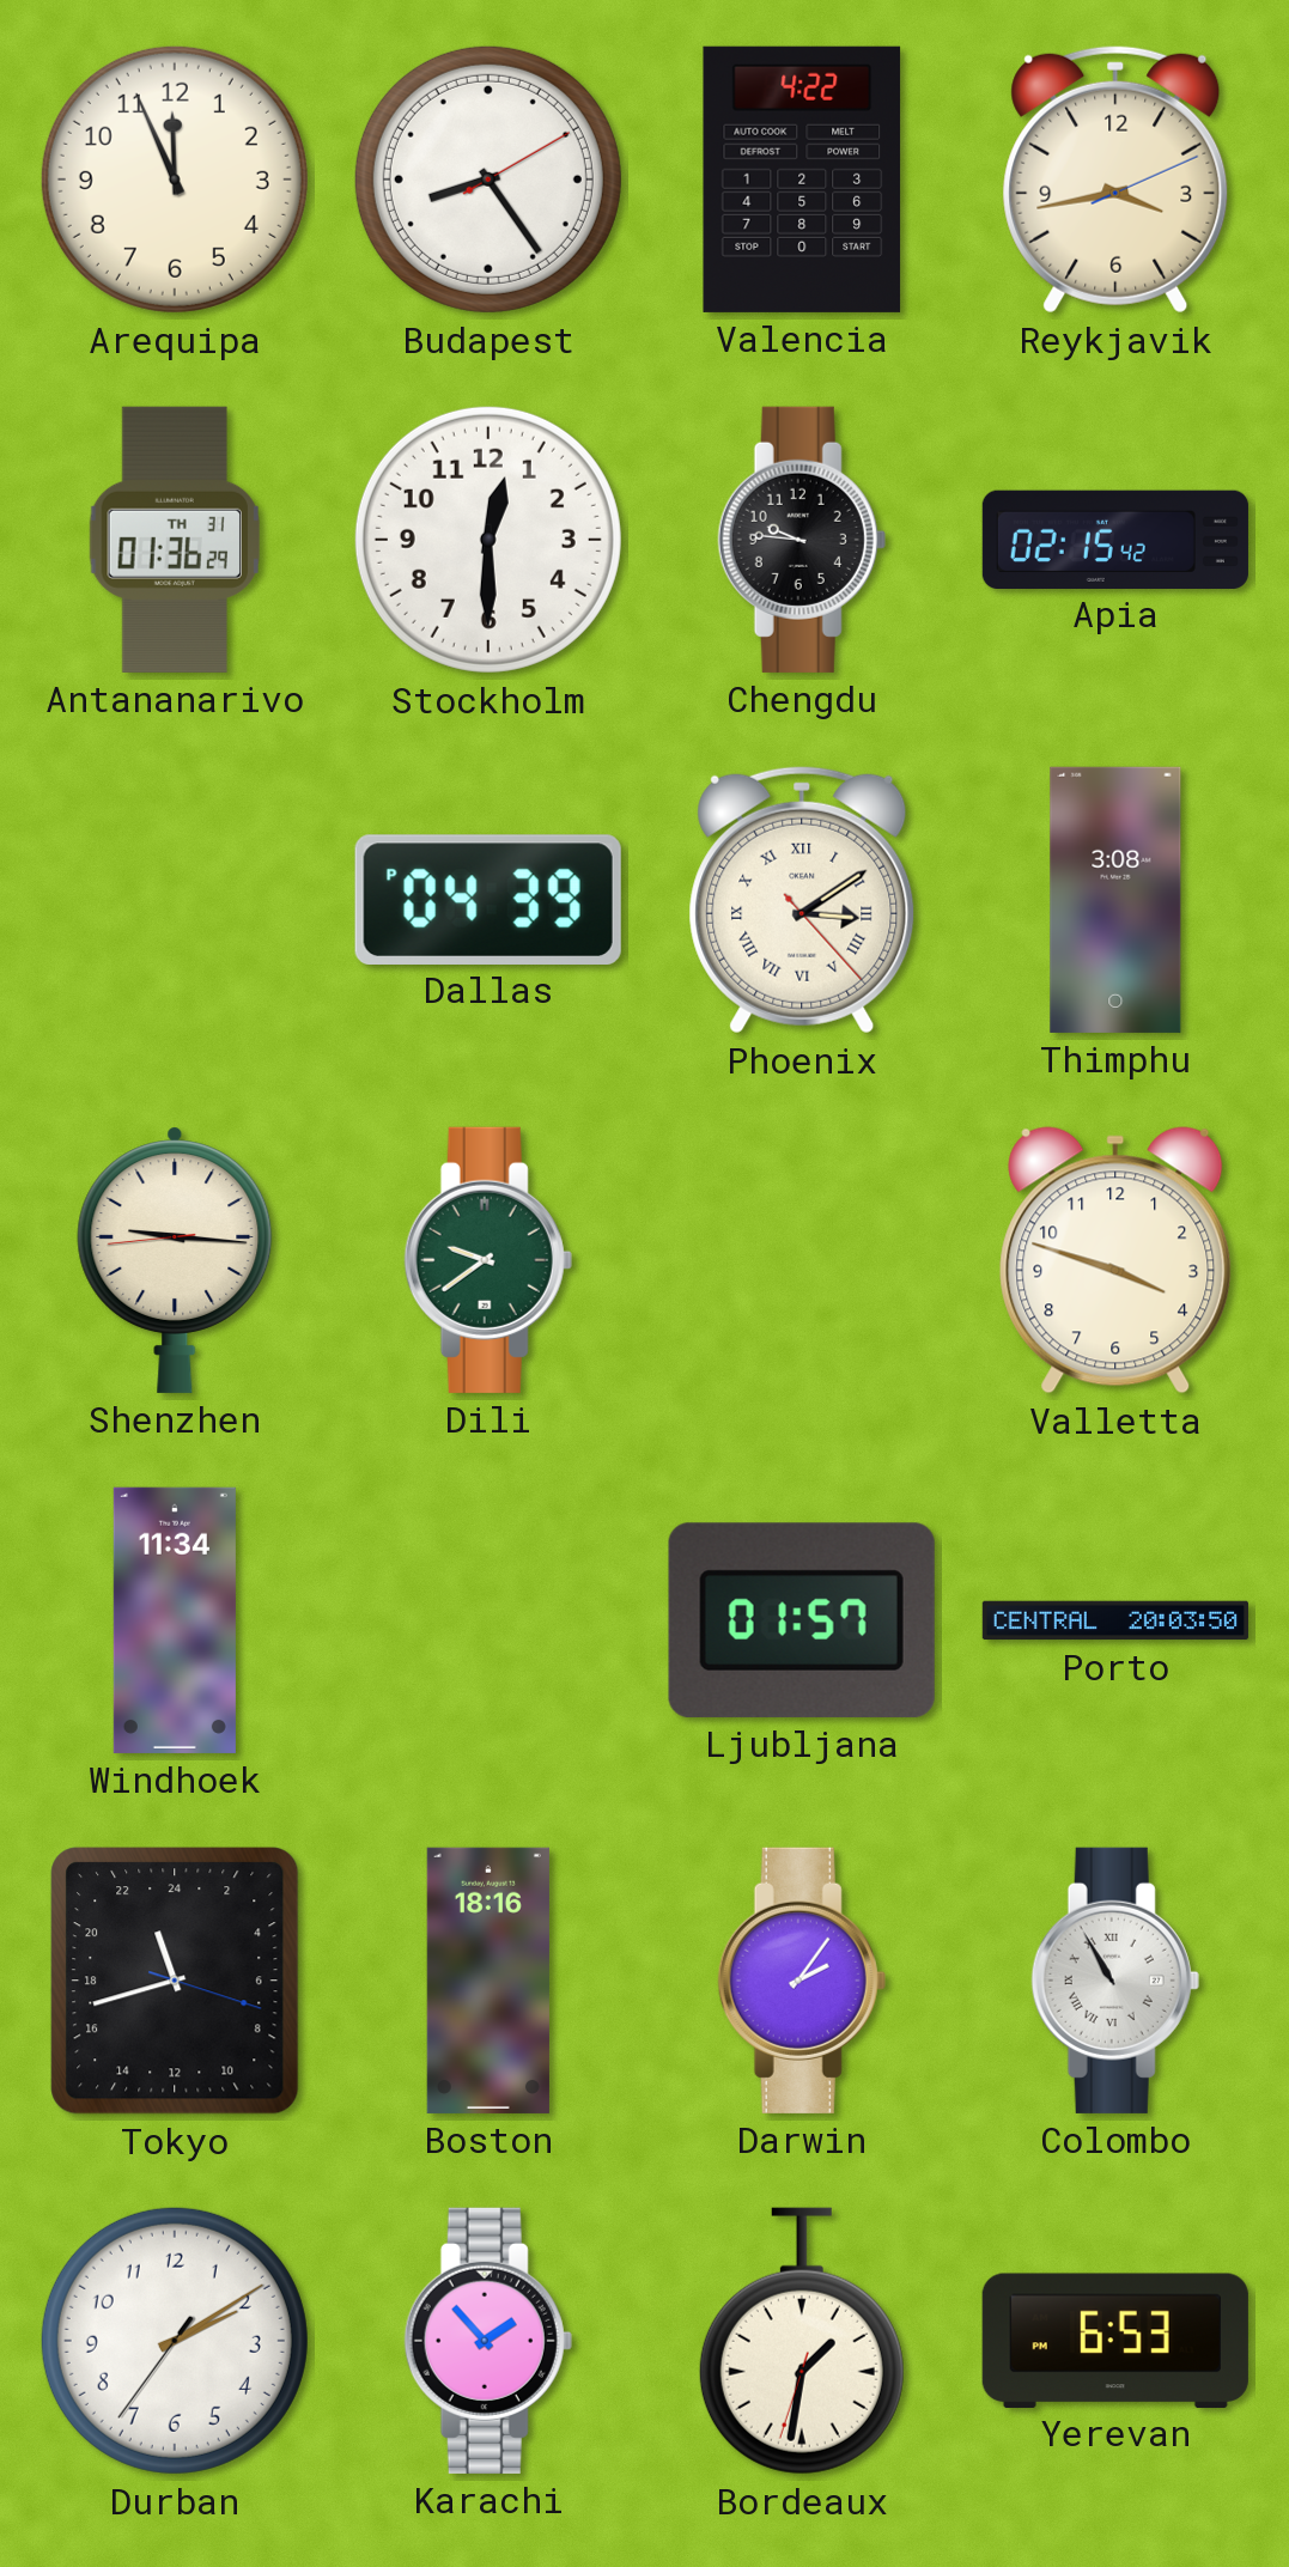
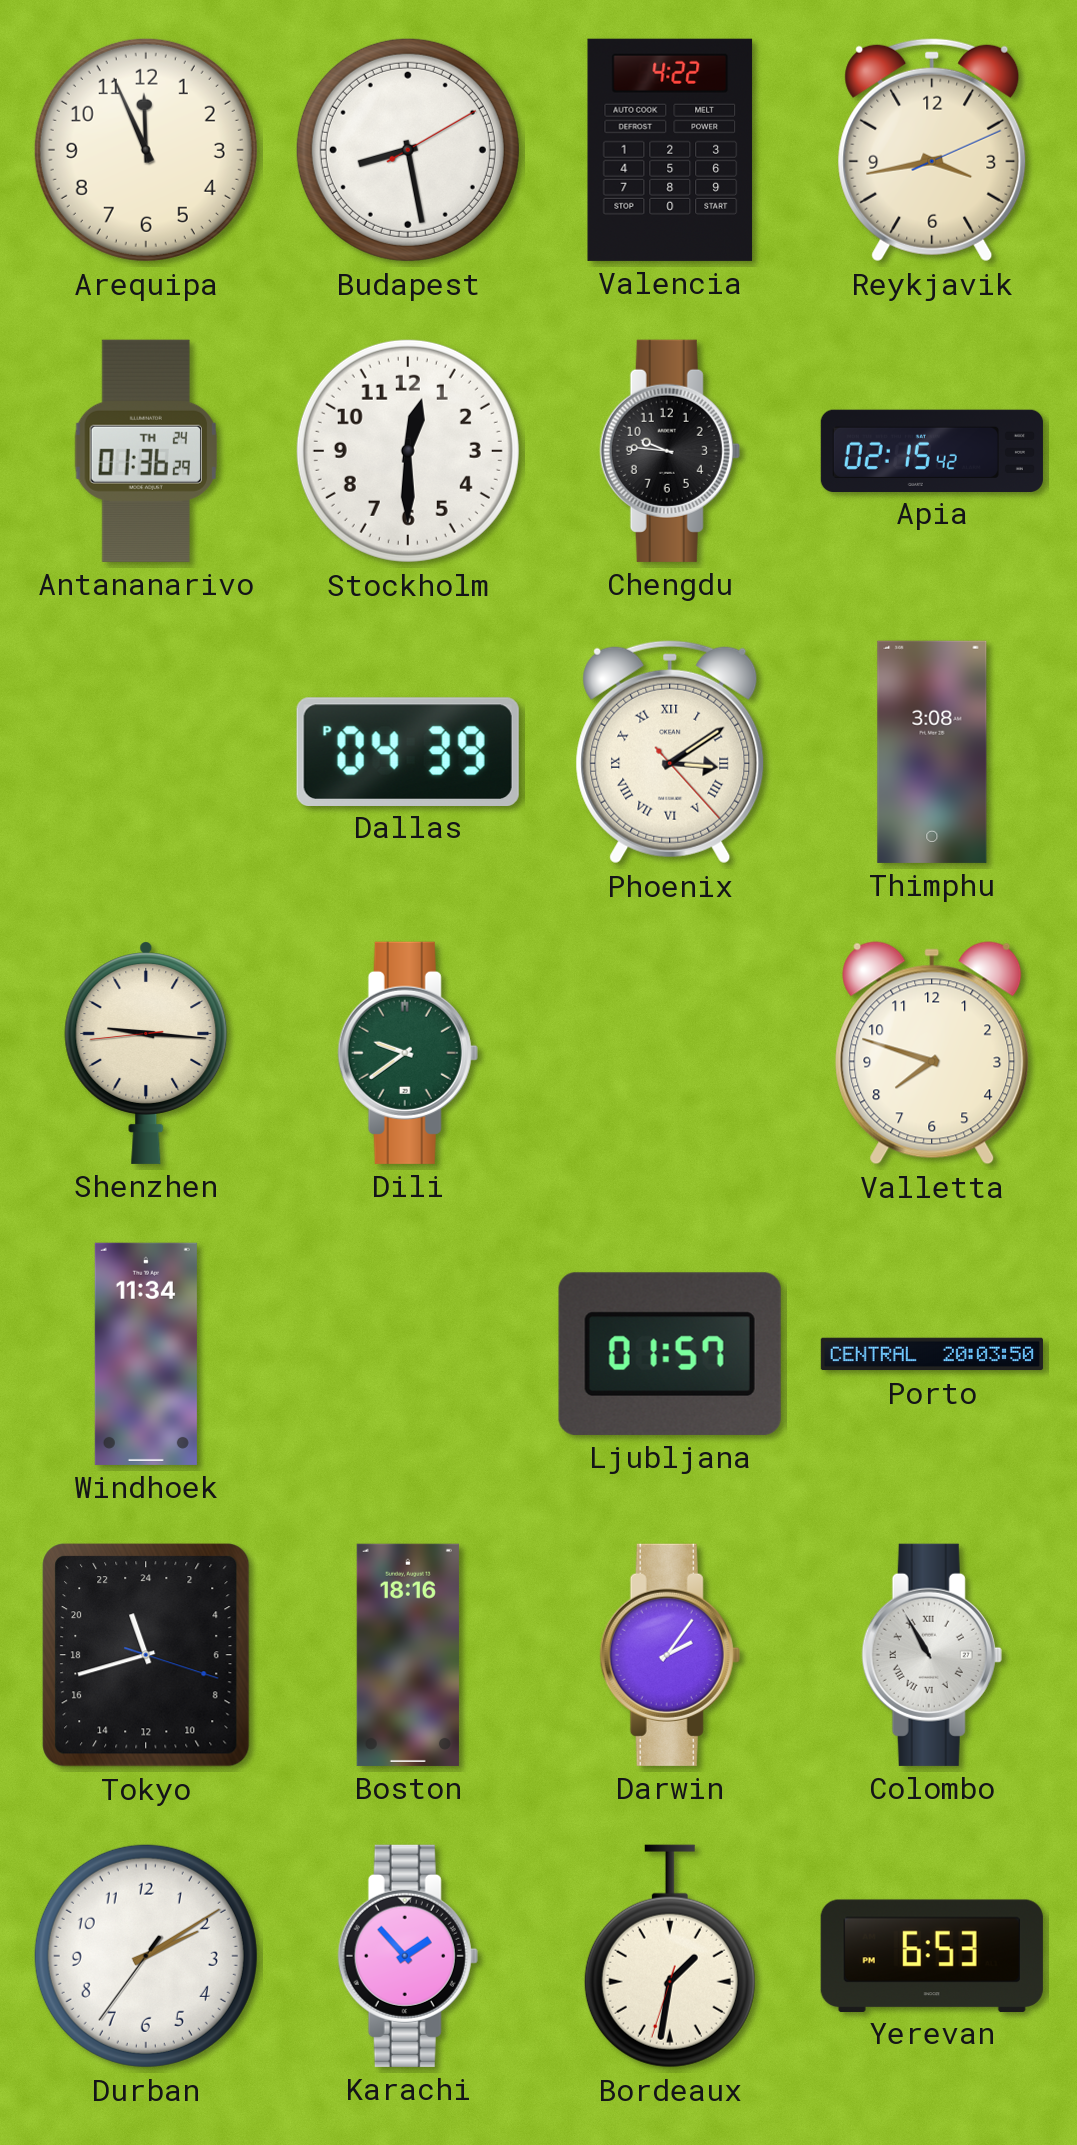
Budapest: 8:24 -> 8:28 (408, 150)
Antananarivo date: TH 31 -> TH 24 (145, 451)
Valletta: 3:48 -> 7:48 (932, 1053)
